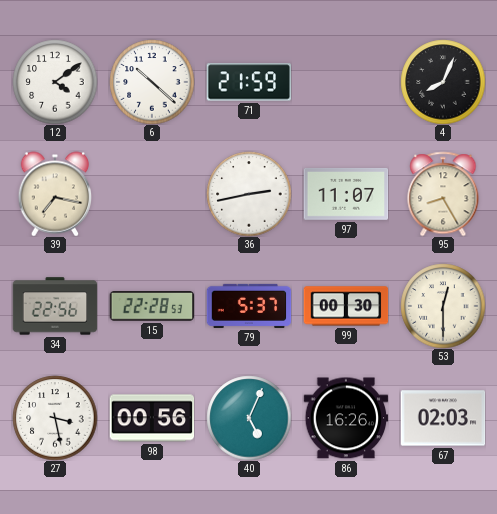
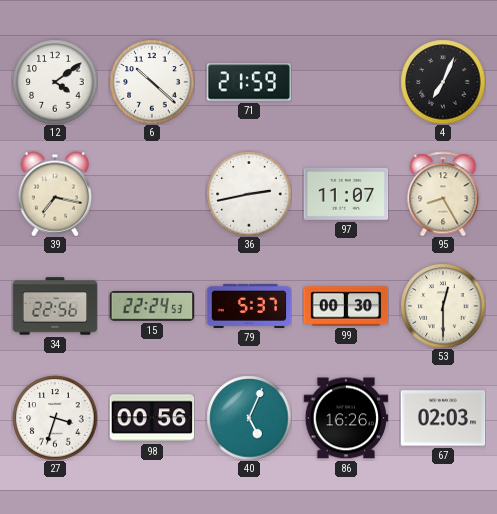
4: 8:04 -> 7:04 (443, 82)
15: 22:28 -> 22:24 (152, 307)
27: 3:28 -> 3:33 (55, 418)
